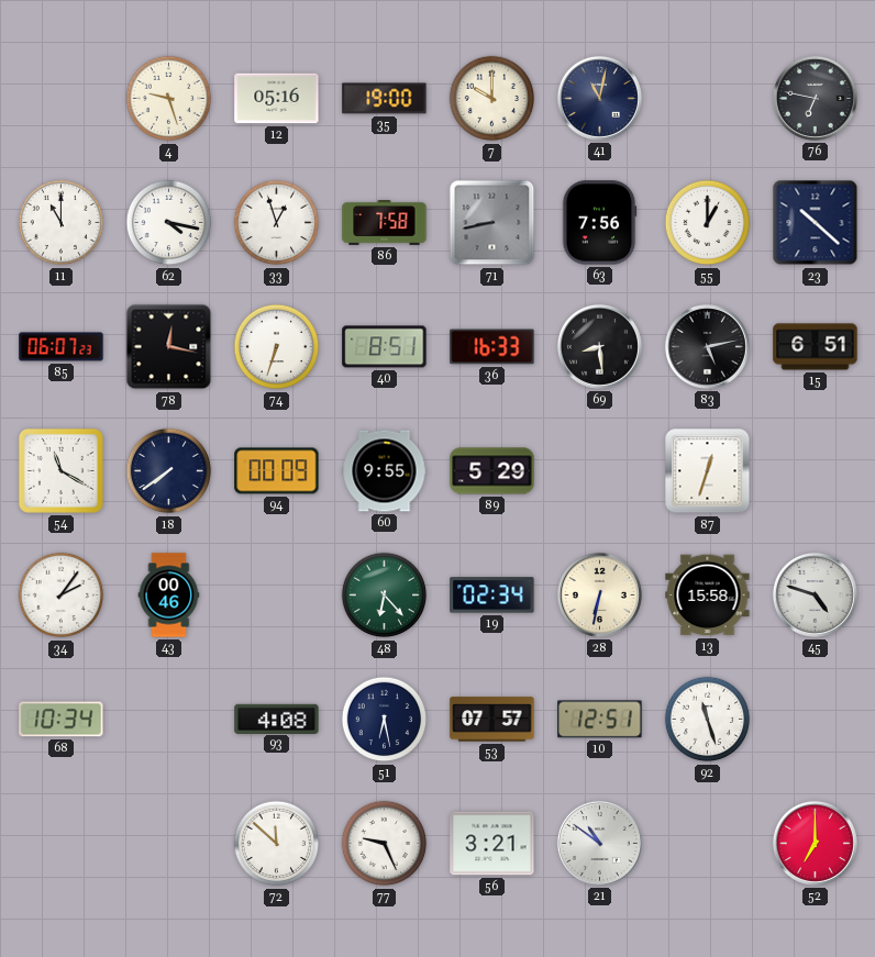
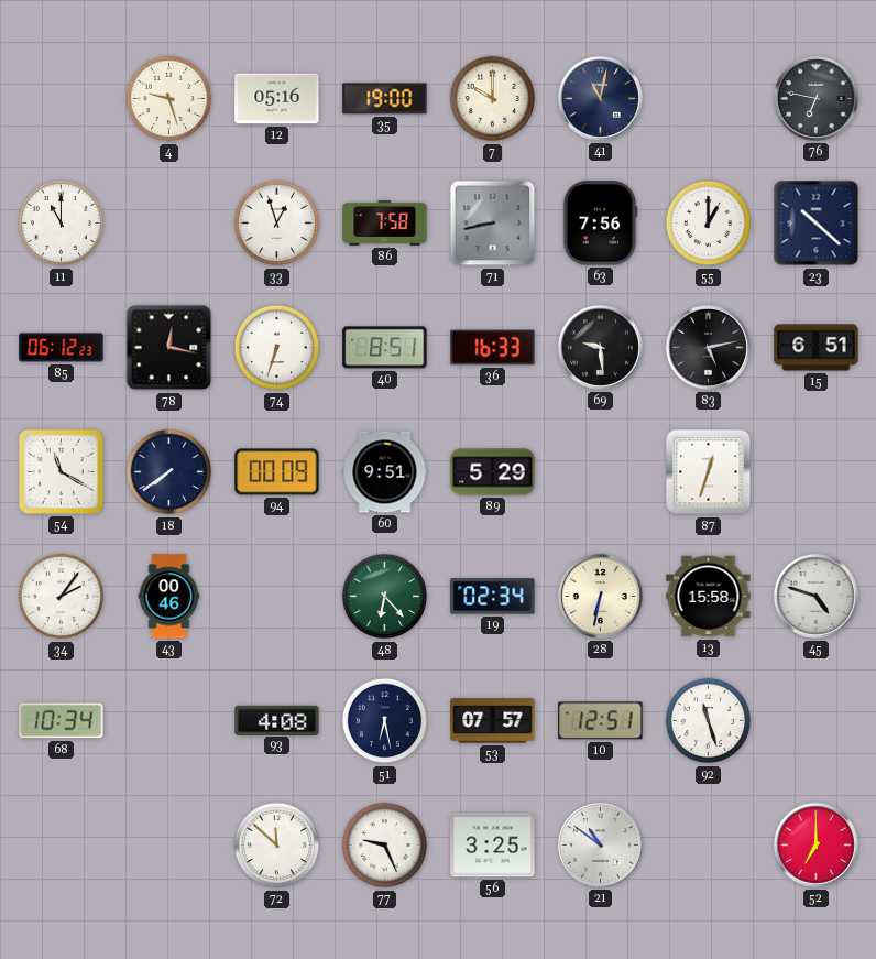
62: 4:17 -> none (169, 223)
85: 06:07 -> 06:12 (62, 348)
69: 8:29 -> 9:29 (600, 347)
60: 9:55 -> 9:51 (385, 472)
56: 3:21 -> 3:25 (493, 846)
